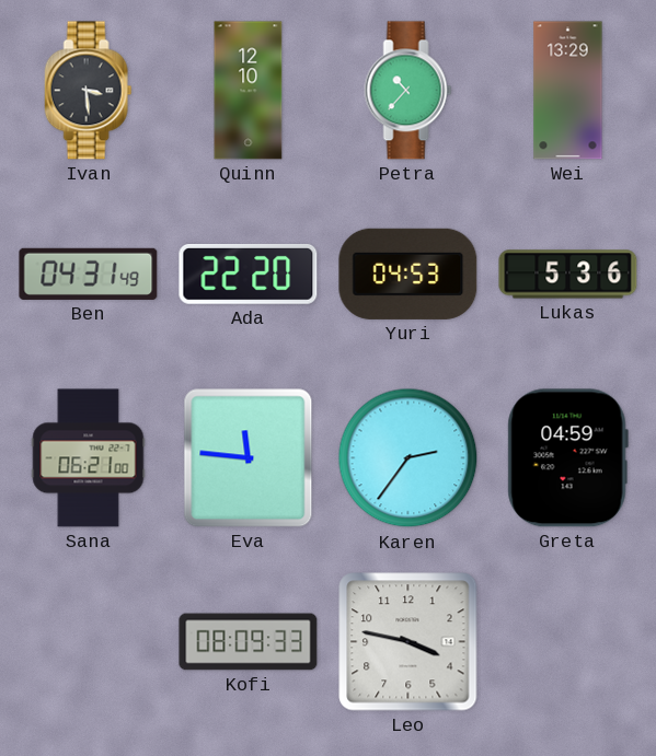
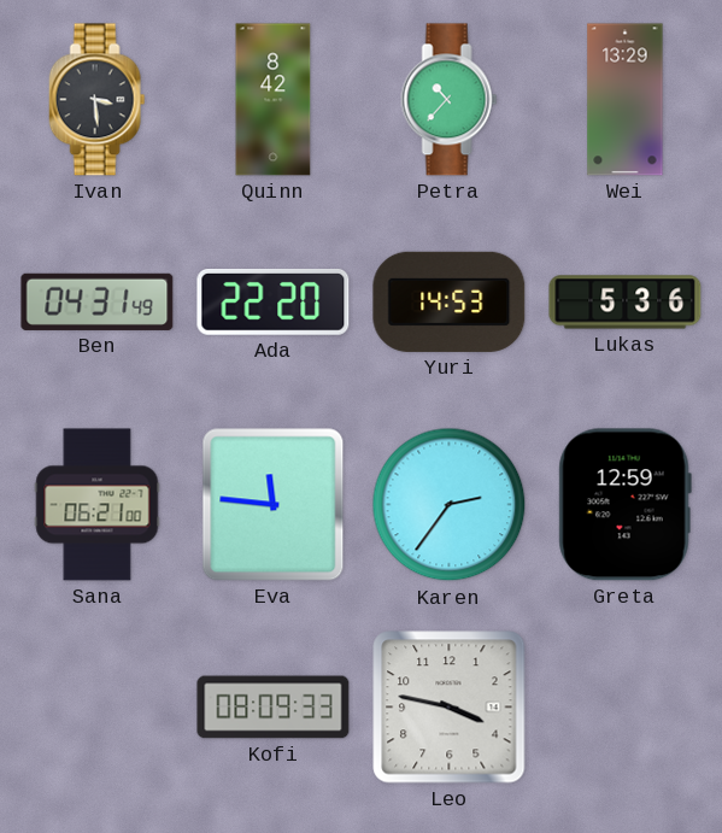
Quinn: 12:10 -> 8:42 (274, 100)
Yuri: 04:53 -> 14:53 (450, 301)
Greta: 04:59 -> 12:59 (624, 505)
